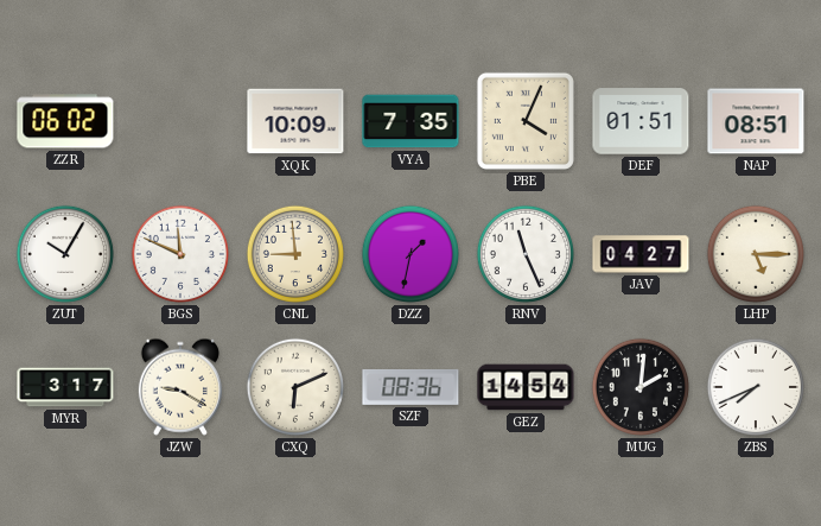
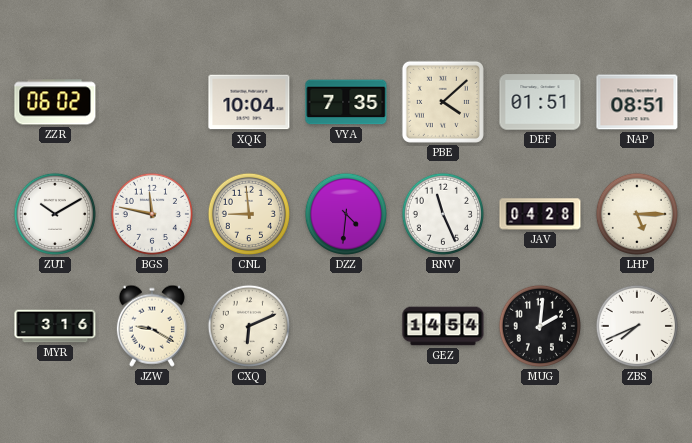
XQK: 10:09 -> 10:04 (249, 102)
PBE: 4:04 -> 4:08 (443, 102)
ZUT: 10:05 -> 10:10 (55, 214)
BGS: 11:49 -> 11:47 (152, 214)
DZZ: 1:32 -> 4:31 (346, 214)
JAV: 04:27 -> 04:28 (540, 214)
MYR: 3:17 -> 3:16 (55, 326)
SZF: 08:36 -> none (411, 387)
